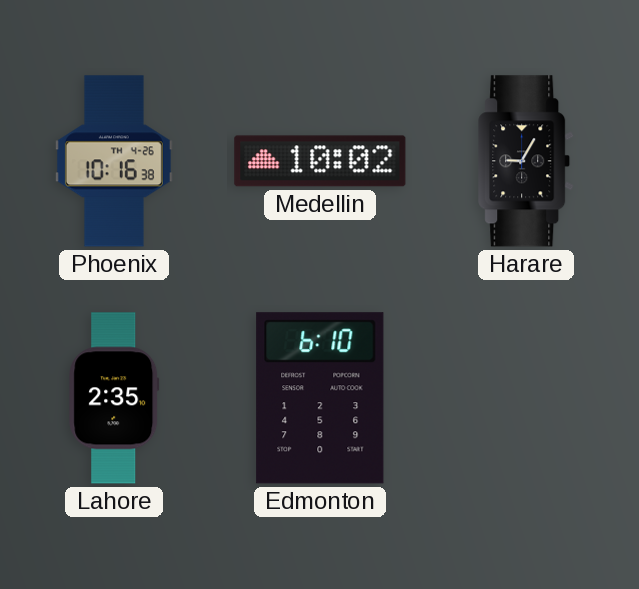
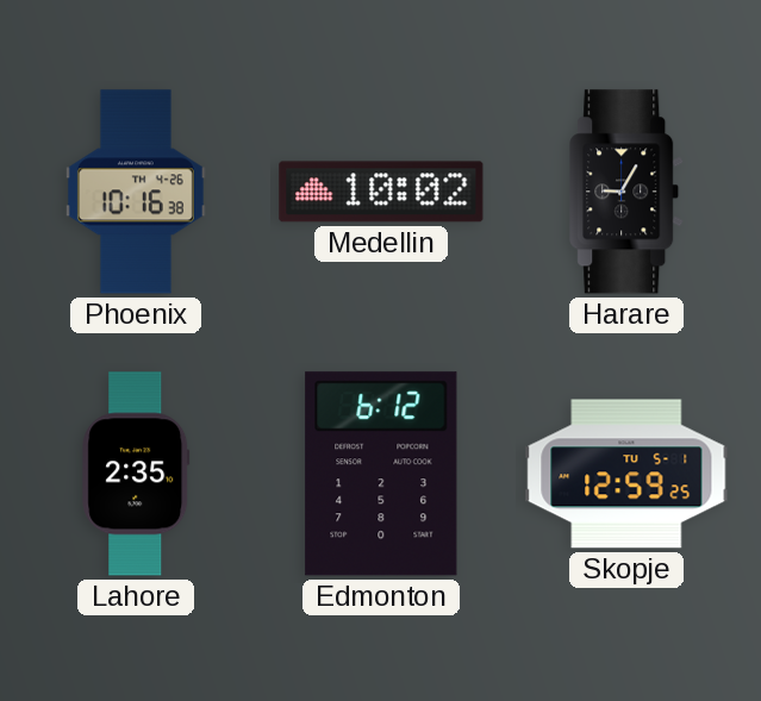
Edmonton: 6:10 -> 6:12 (381, 474)
Skopje: none -> 12:59 (626, 474)
